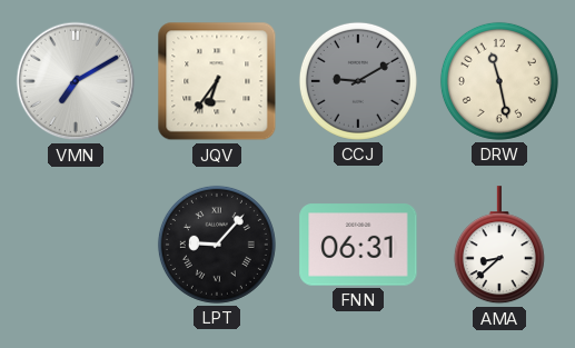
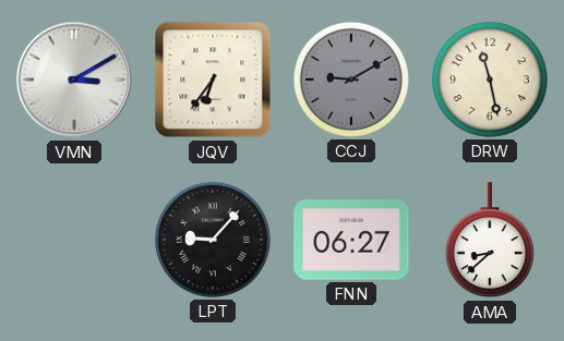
VMN: 7:10 -> 3:10 (74, 80)
FNN: 06:31 -> 06:27 (351, 240)
